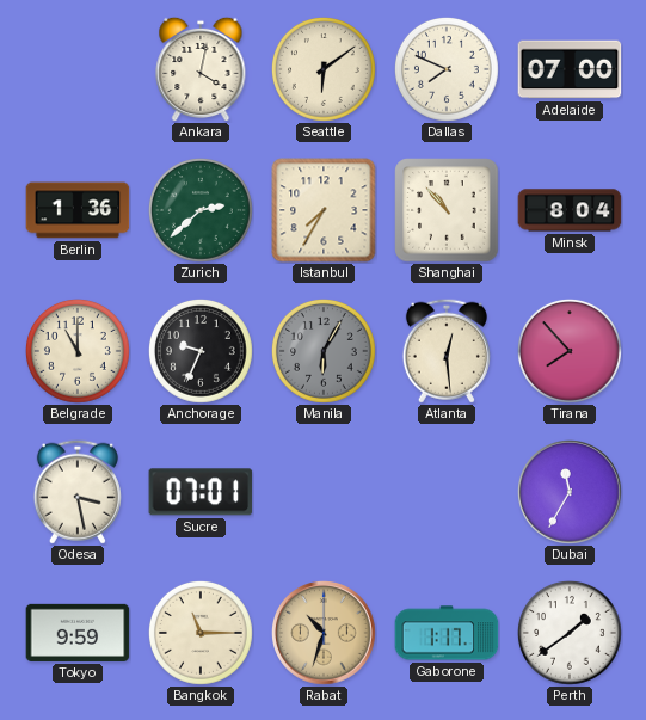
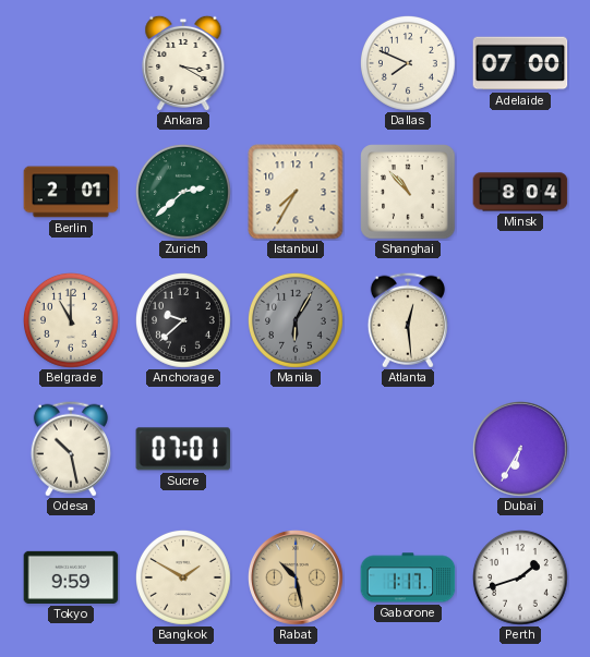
Ankara: 4:02 -> 3:20 (183, 63)
Seattle: 6:09 -> none (325, 70)
Berlin: 1:36 -> 2:01 (71, 192)
Anchorage: 9:34 -> 9:38 (184, 321)
Tirana: 7:53 -> none (571, 352)
Odesa: 3:28 -> 10:28 (71, 449)
Dubai: 11:35 -> 6:35 (521, 450)
Bangkok: 11:15 -> 1:50 (184, 579)
Rabat: 10:33 -> 10:28 (297, 579)
Perth: 1:39 -> 1:42 (521, 579)
